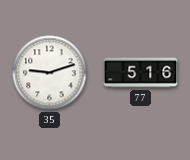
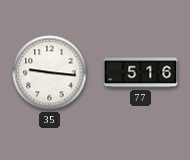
35: 9:12 -> 9:16 (50, 73)
